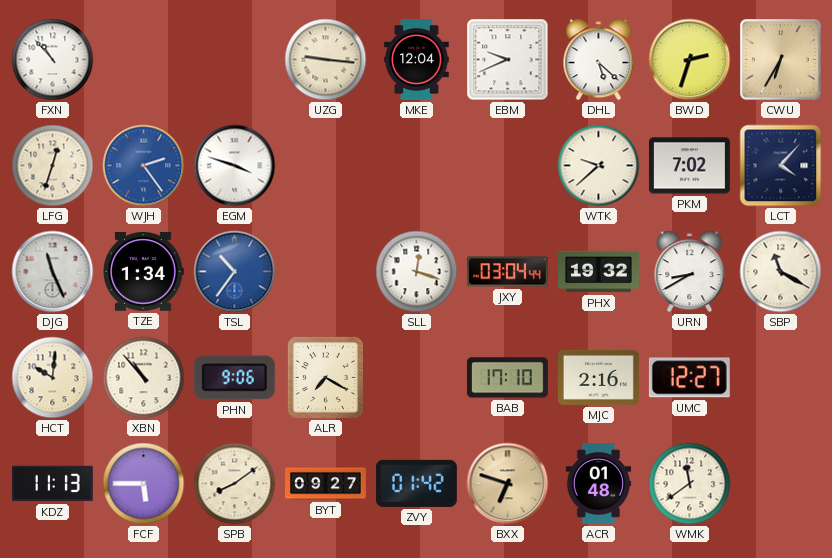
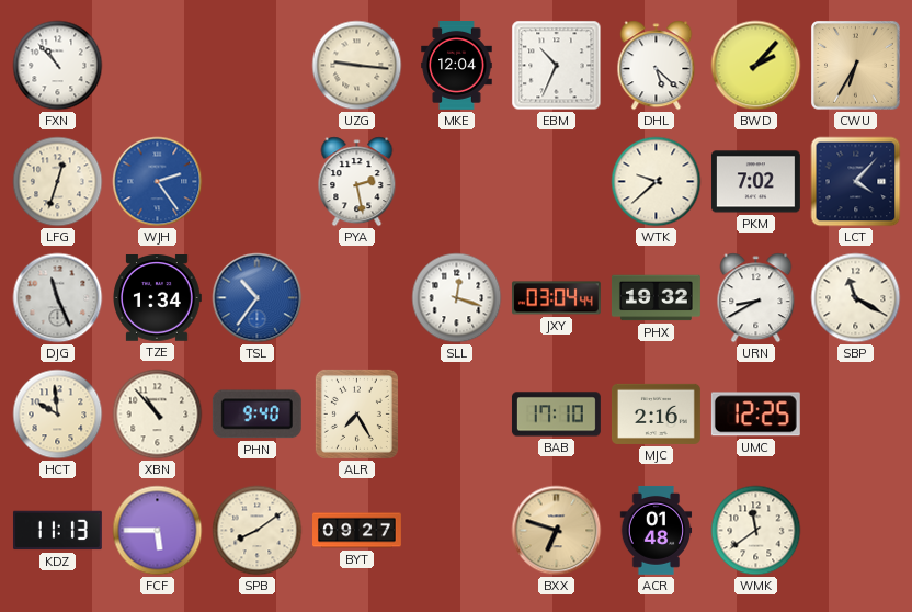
EBM: 9:41 -> 10:34 (557, 66)
BWD: 2:33 -> 2:07 (756, 66)
EGM: 3:48 -> none (235, 166)
PYA: none -> 2:28 (357, 182)
HCT: 10:01 -> 9:59 (58, 415)
PHN: 9:06 -> 9:40 (256, 415)
ALR: 7:20 -> 7:25 (356, 413)
UMC: 12:27 -> 12:25 (755, 415)
ZVY: 01:42 -> none (416, 483)
